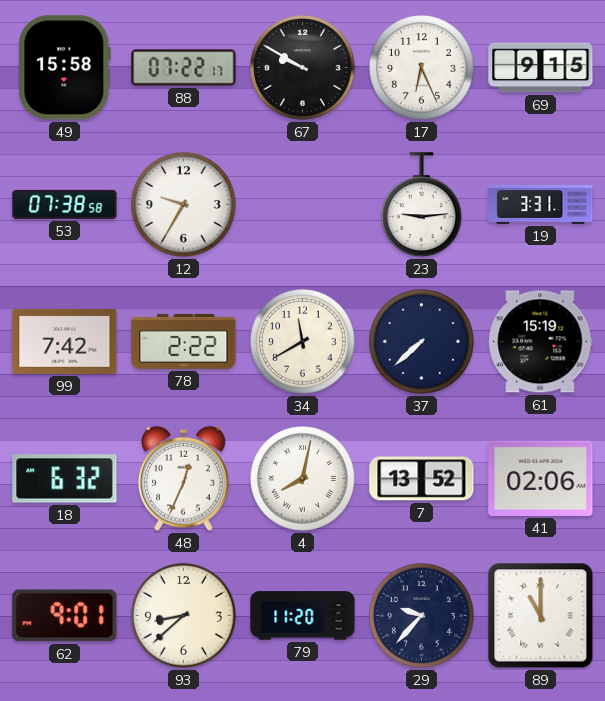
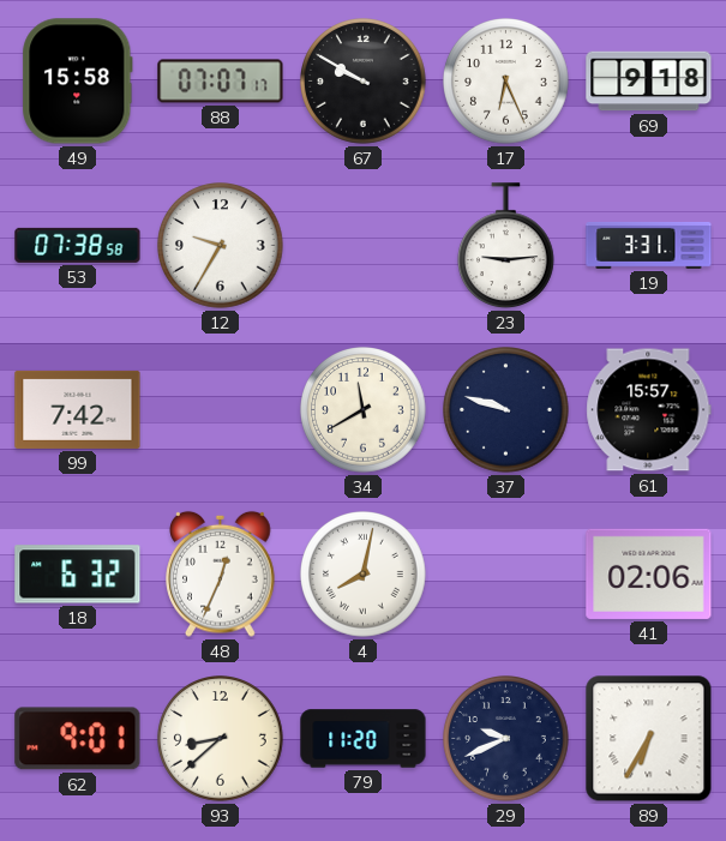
88: 07:22 -> 07:07 (221, 82)
69: 9:15 -> 9:18 (649, 82)
78: 2:22 -> none (184, 341)
37: 7:38 -> 9:48 (506, 410)
61: 15:19 -> 15:57 (649, 410)
7: 13:52 -> none (422, 479)
29: 9:37 -> 9:41 (506, 739)
89: 11:00 -> 6:35 (649, 739)
